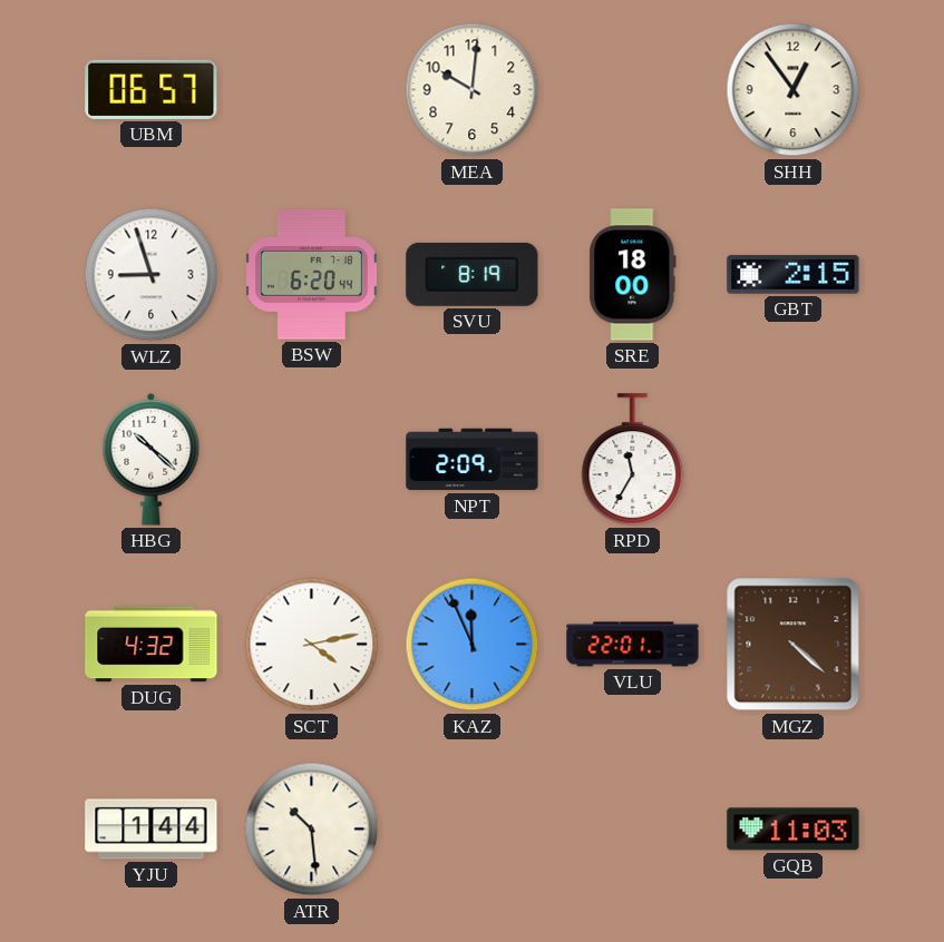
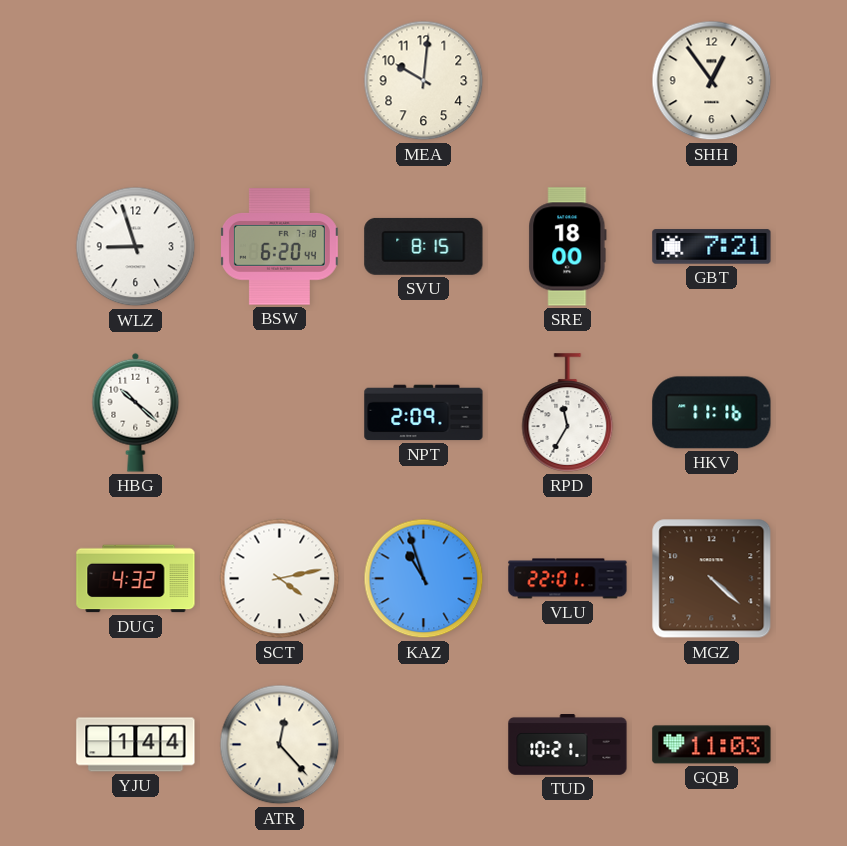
UBM: 06:57 -> none (152, 89)
SVU: 8:19 -> 8:15 (424, 246)
GBT: 2:15 -> 7:21 (712, 247)
HKV: none -> 11:16 (712, 413)
KAZ: 11:56 -> 10:57 (424, 579)
ATR: 10:29 -> 12:23 (280, 745)
TUD: none -> 10:21 (568, 745)
